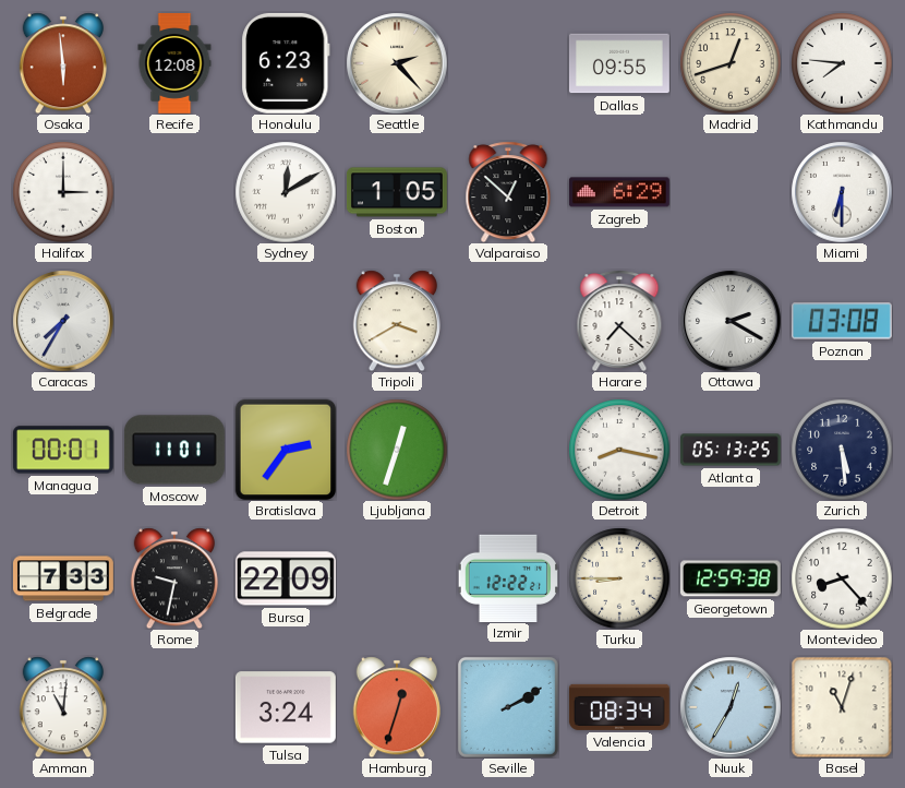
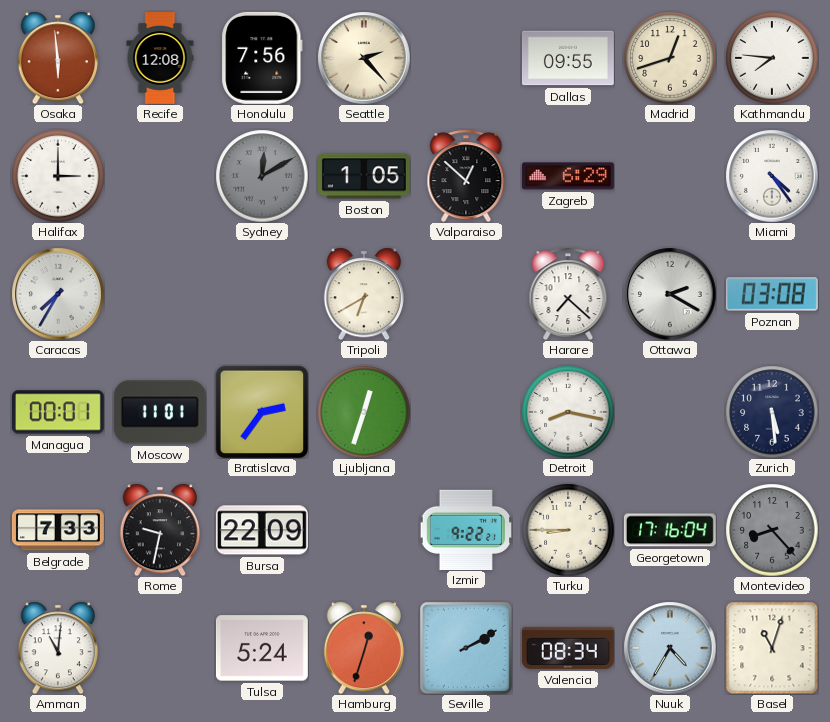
Honolulu: 6:23 -> 7:56 (262, 58)
Sydney dial: white -> grey (262, 176)
Miami: 6:30 -> 4:24 (772, 176)
Tripoli: 3:40 -> 6:40 (364, 294)
Atlanta: 05:13 -> none (732, 450)
Izmir: 12:22 -> 9:22 (466, 529)
Georgetown: 12:59 -> 17:16 (670, 530)
Montevideo dial: white -> grey (772, 530)
Tulsa: 3:24 -> 5:24 (262, 648)
Nuuk: 12:35 -> 4:35 (670, 648)
